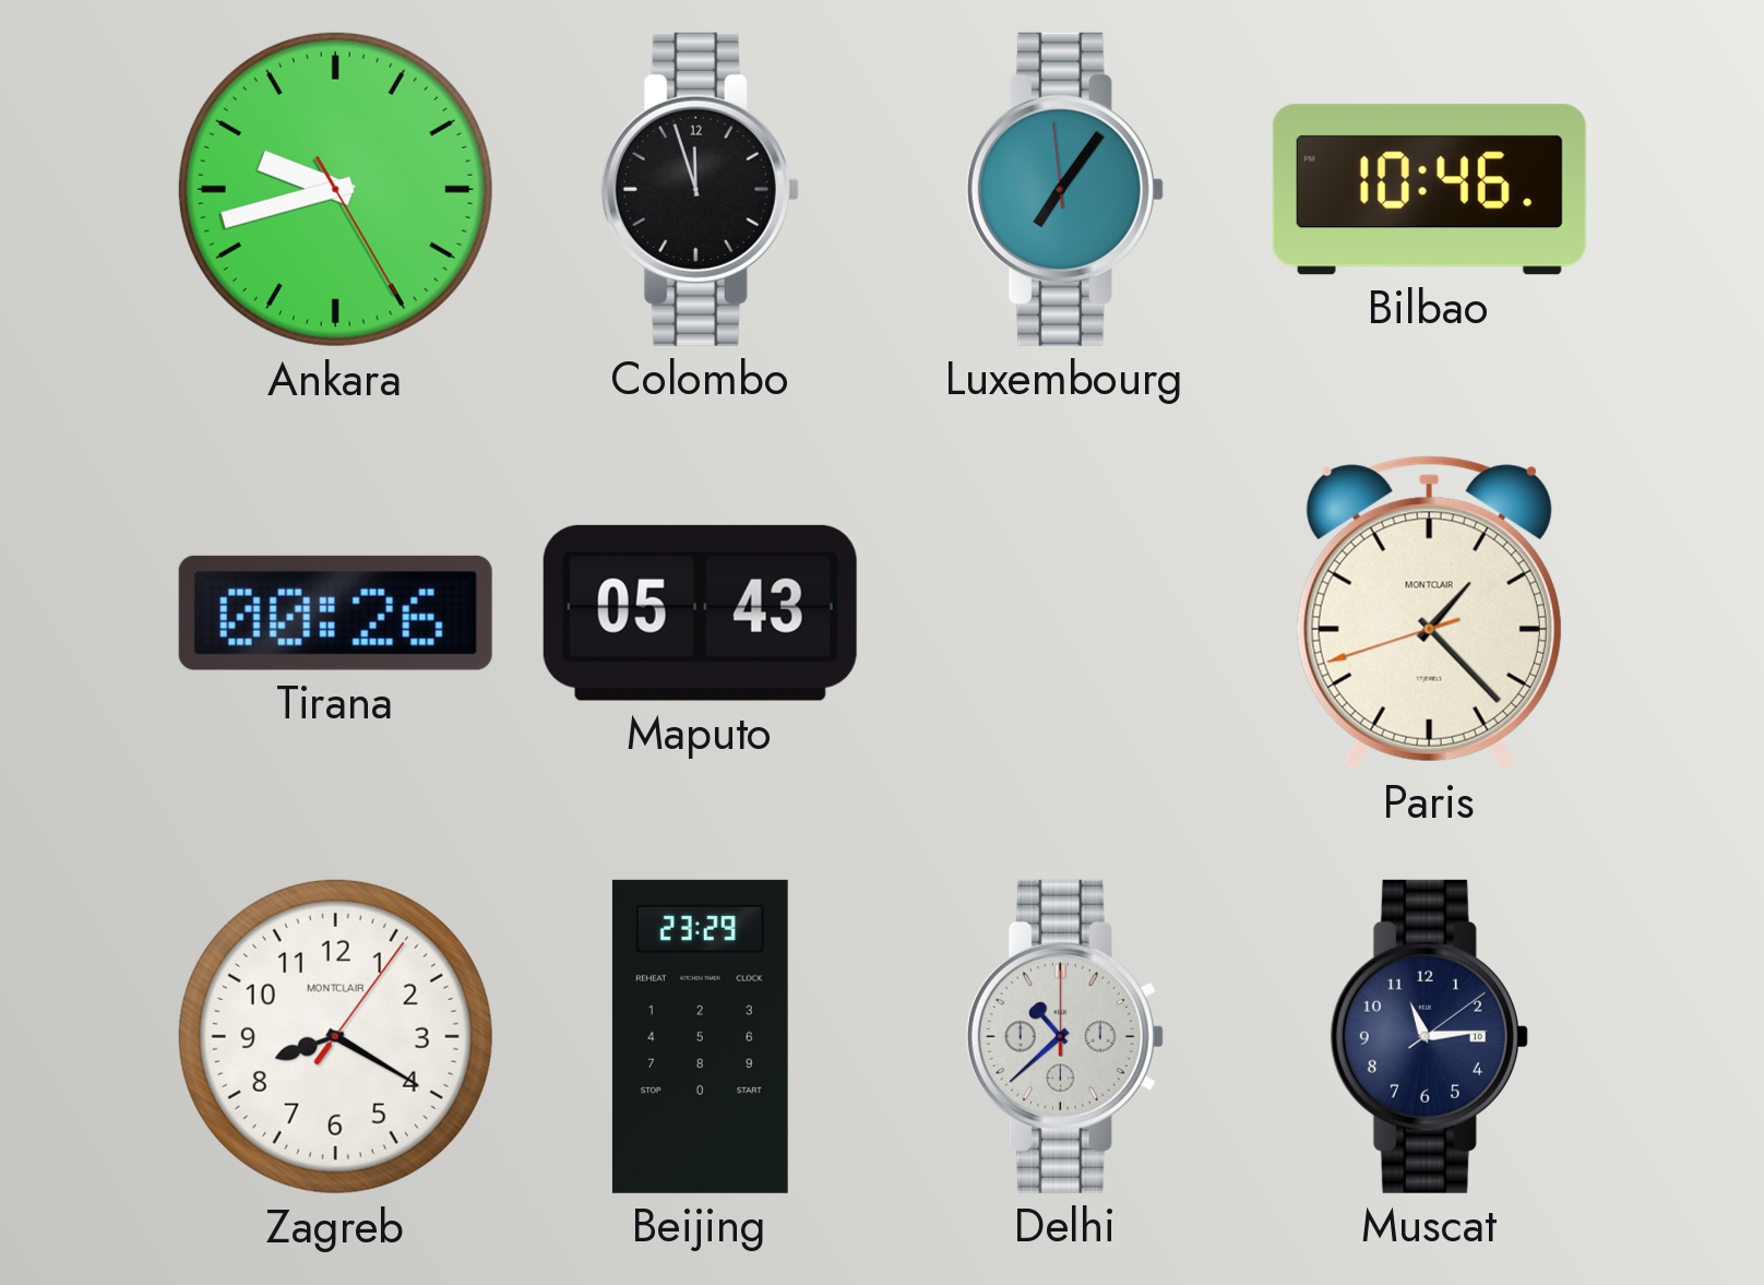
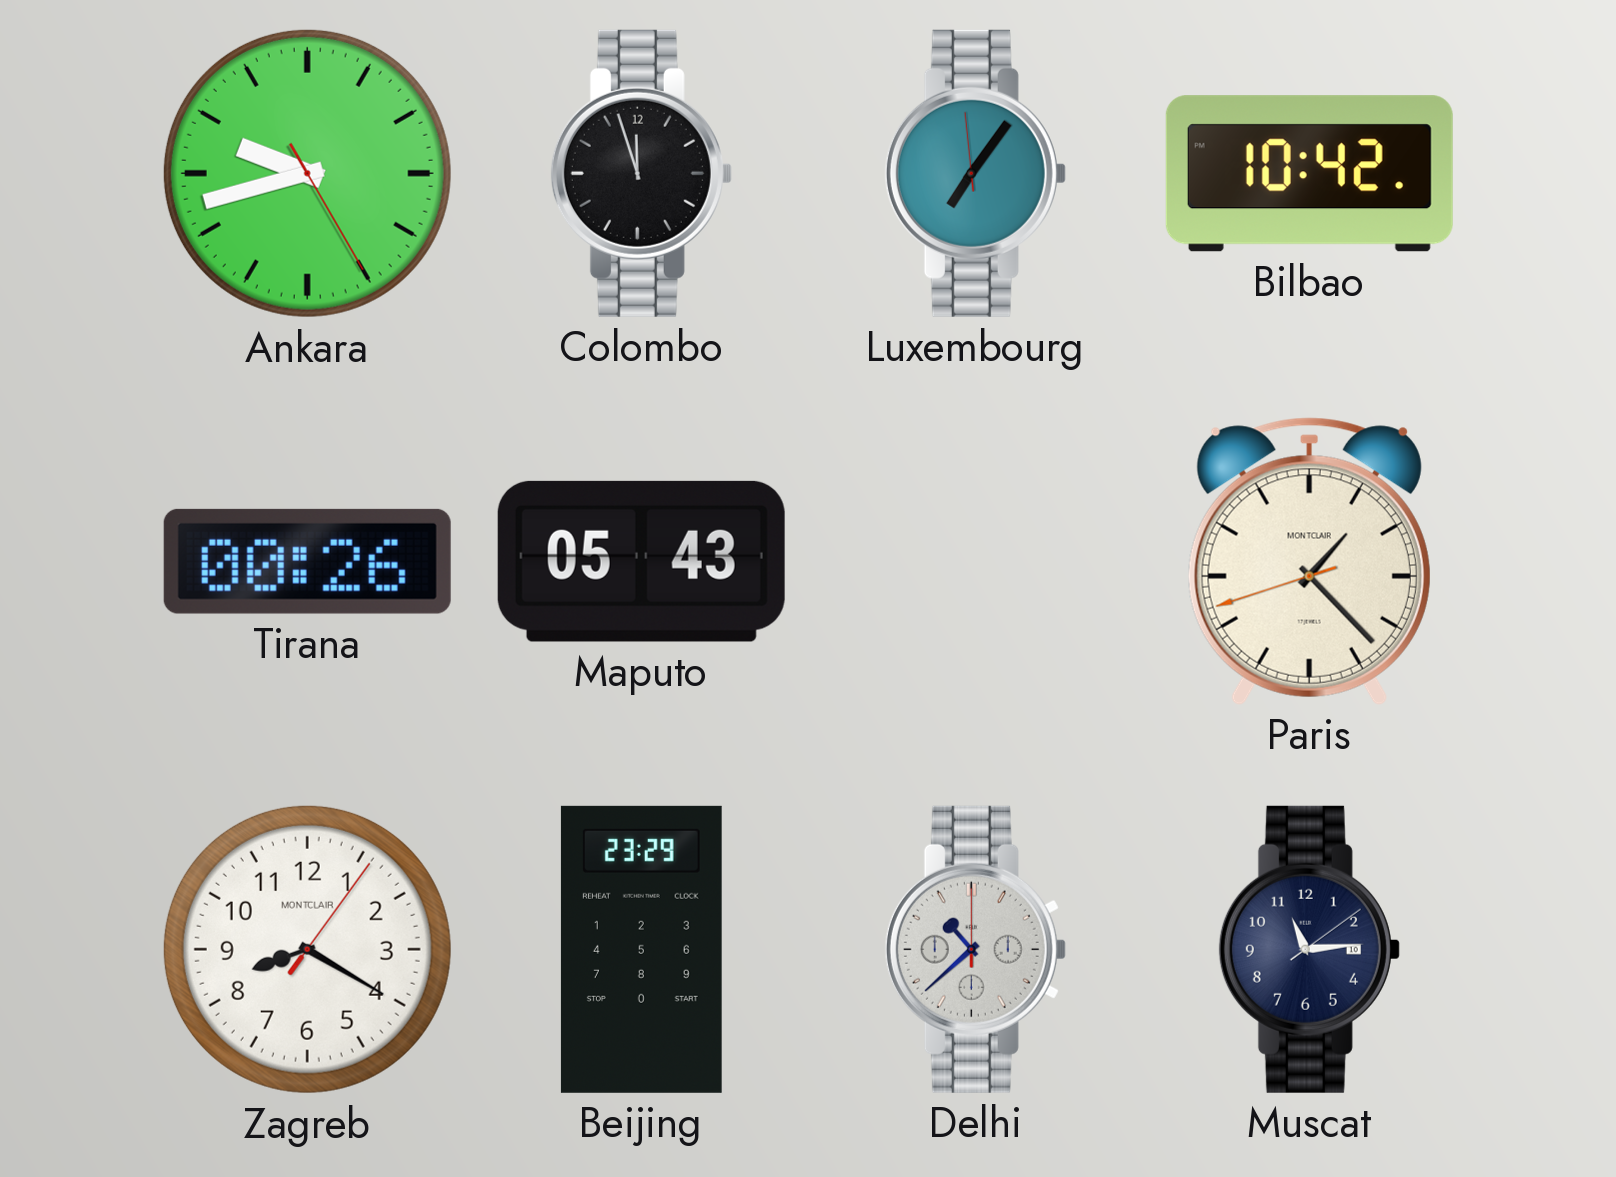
Bilbao: 10:46 -> 10:42 (1309, 174)
